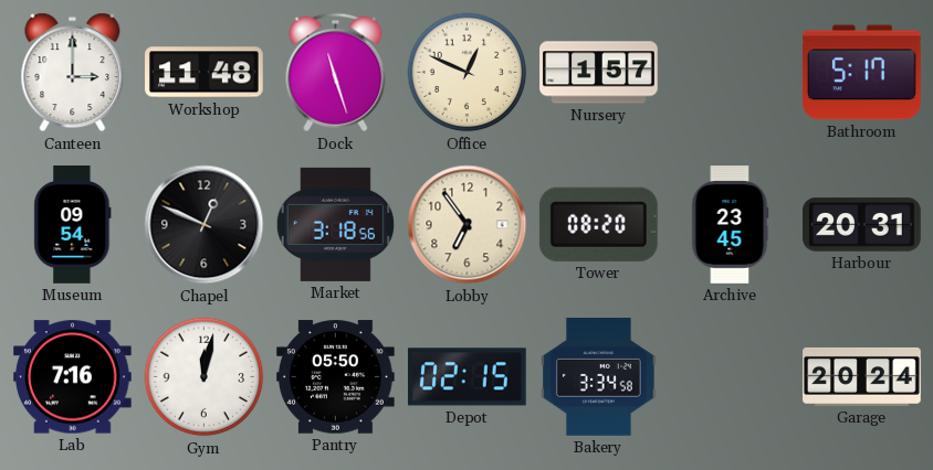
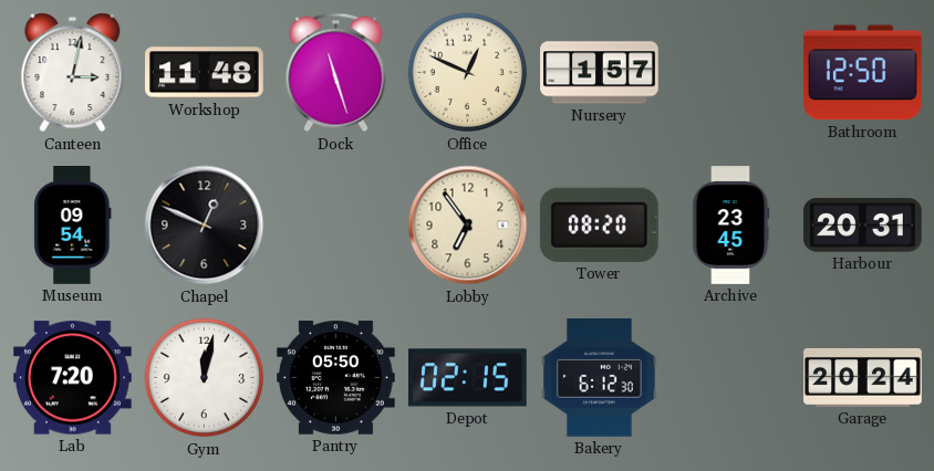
Canteen: 3:00 -> 3:02 (73, 73)
Bathroom: 5:17 -> 12:50 (862, 73)
Market: 3:18 -> none (335, 224)
Lab: 7:16 -> 7:20 (73, 378)
Bakery: 3:34 -> 6:12 (600, 378)
